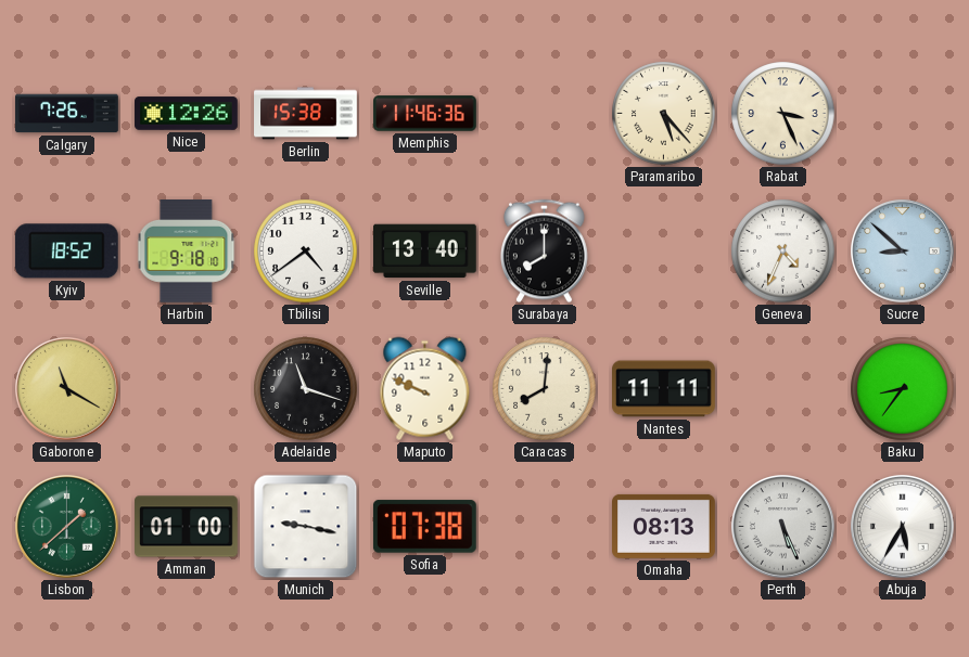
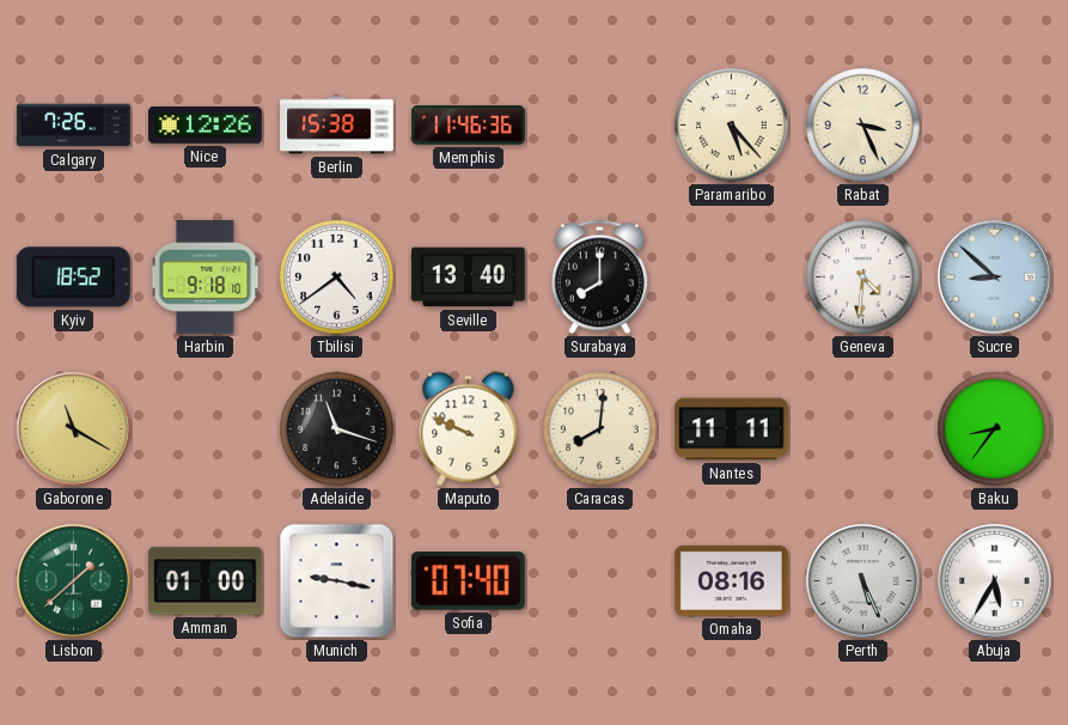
Geneva: 4:34 -> 4:31 (863, 278)
Sofia: 07:38 -> 07:40 (468, 581)
Omaha: 08:13 -> 08:16 (732, 580)
